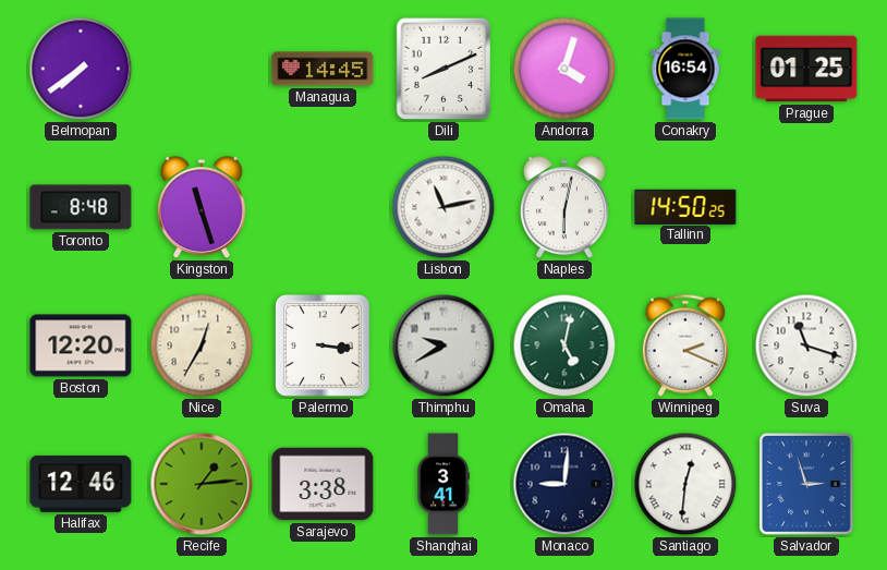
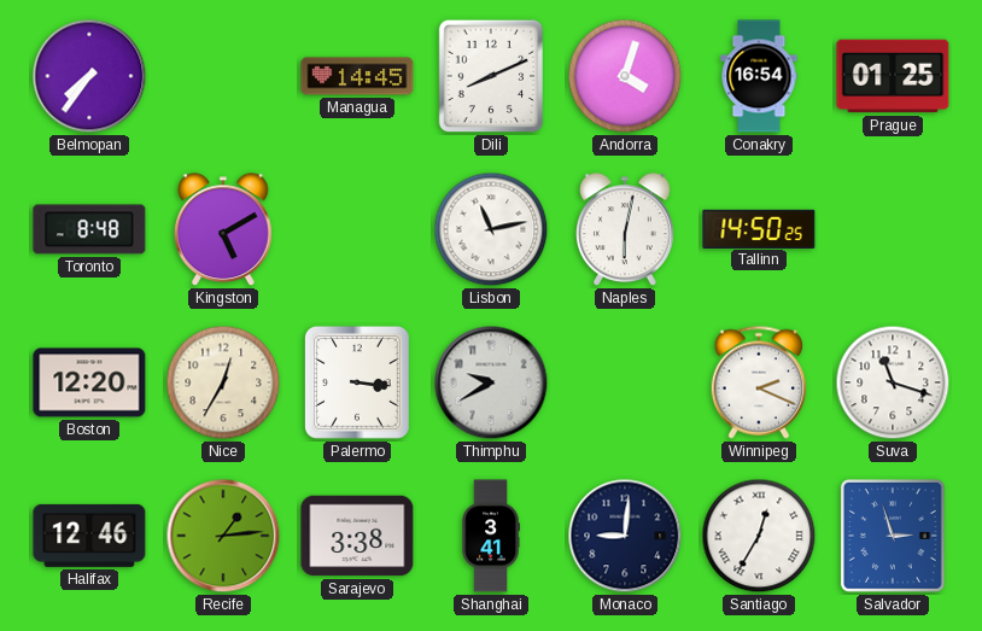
Belmopan: 7:39 -> 7:36 (89, 76)
Kingston: 11:27 -> 5:10 (224, 230)
Omaha: 5:02 -> none (564, 345)
Santiago: 12:31 -> 12:35 (759, 536)
